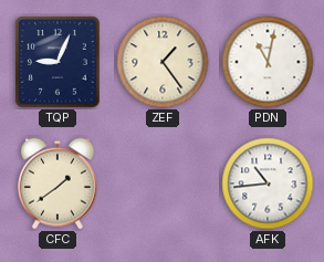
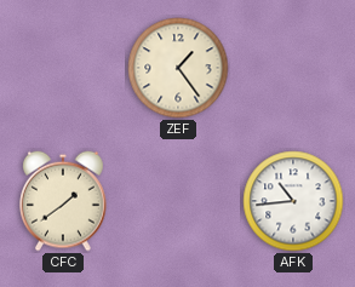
TQP: 9:04 -> none (58, 62)
PDN: 11:02 -> none (268, 62)
